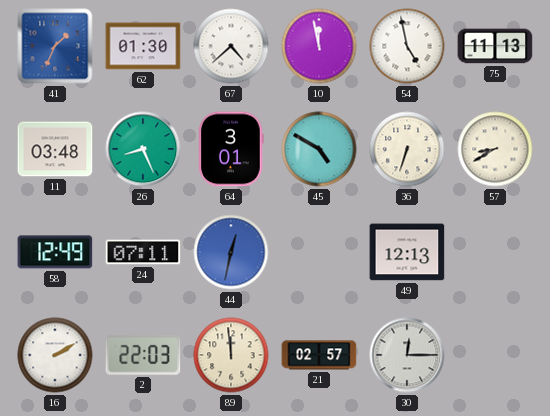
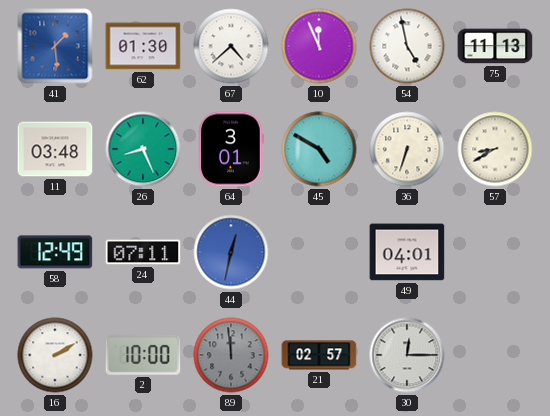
41: 1:34 -> 1:29 (55, 46)
10: 11:58 -> 11:56 (319, 46)
49: 12:13 -> 04:01 (407, 252)
2: 22:03 -> 10:00 (143, 355)
89 dial: cream -> grey (231, 355)
